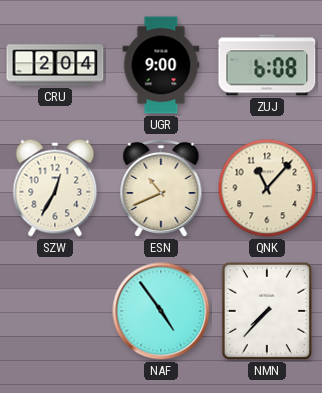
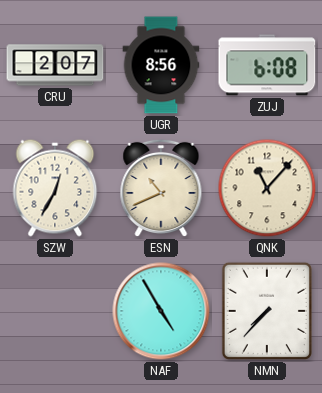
CRU: 2:04 -> 2:07 (55, 65)
UGR: 9:00 -> 8:56 (161, 65)
NAF: 4:54 -> 4:55 (161, 311)
